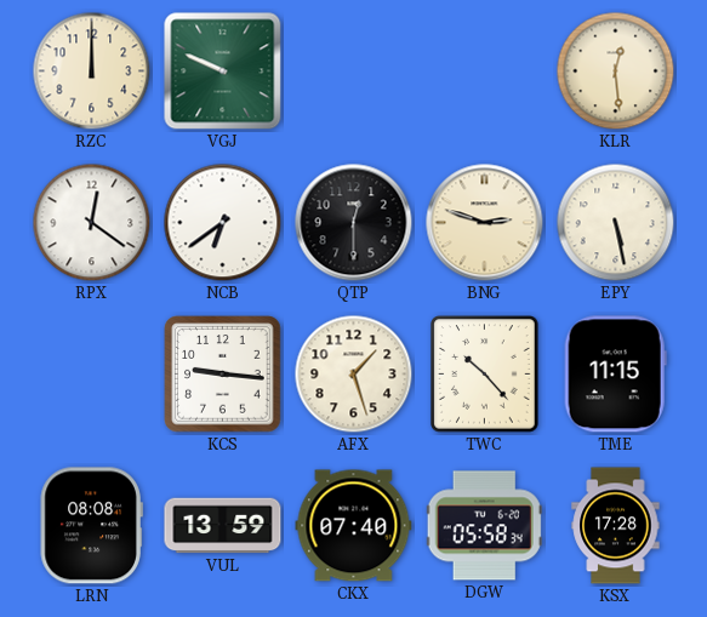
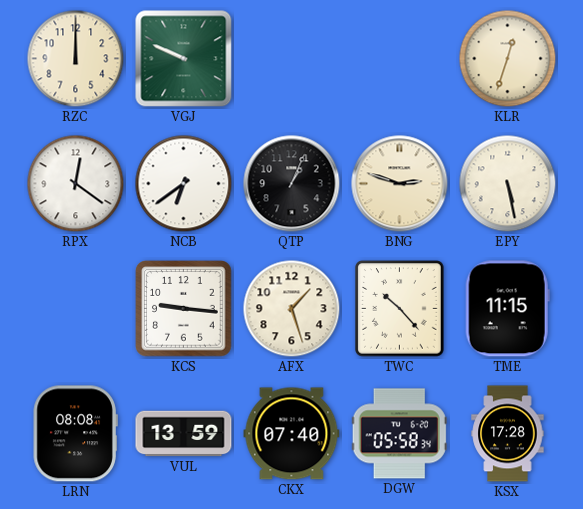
KLR: 12:29 -> 12:33 (508, 59)
QTP: 12:30 -> 1:04 (292, 184)
